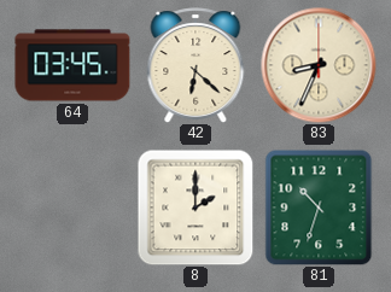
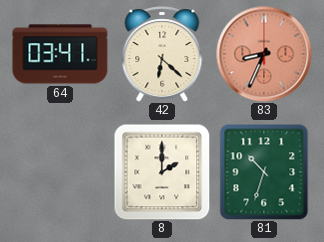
64: 03:45 -> 03:41 (60, 54)
83 dial: cream -> salmon (264, 54)
